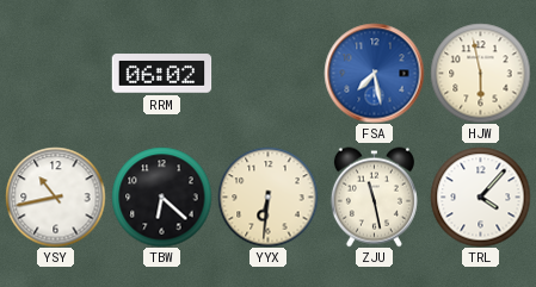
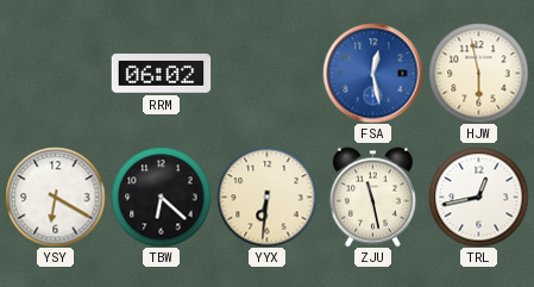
FSA: 7:28 -> 12:28 (372, 73)
YSY: 10:43 -> 6:20 (55, 196)
TRL: 4:07 -> 12:43 (478, 196)
